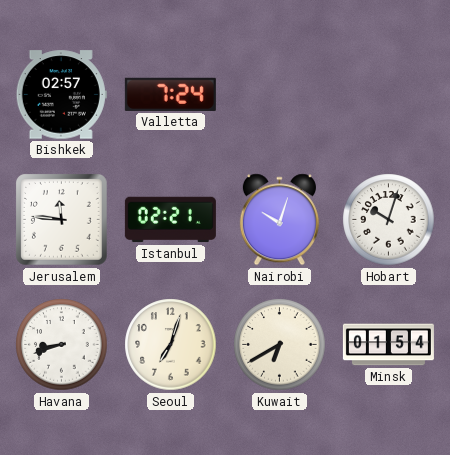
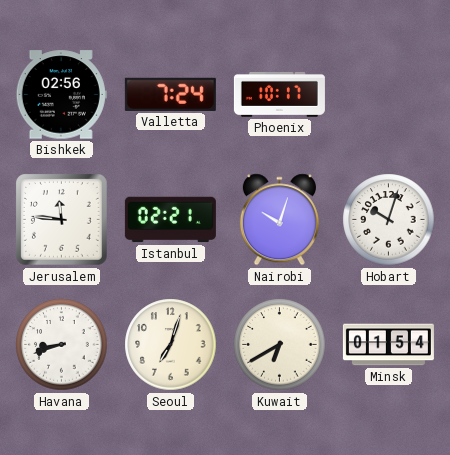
Bishkek: 02:57 -> 02:56 (61, 95)
Phoenix: none -> 10:17 (279, 94)
